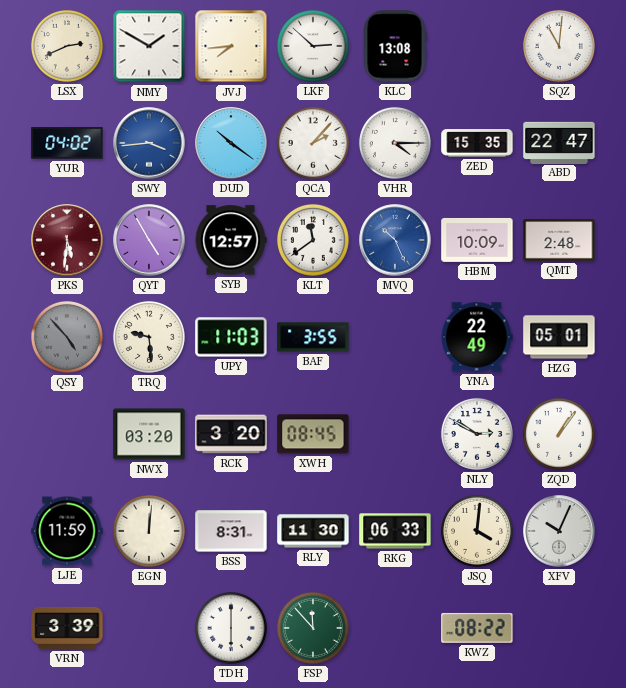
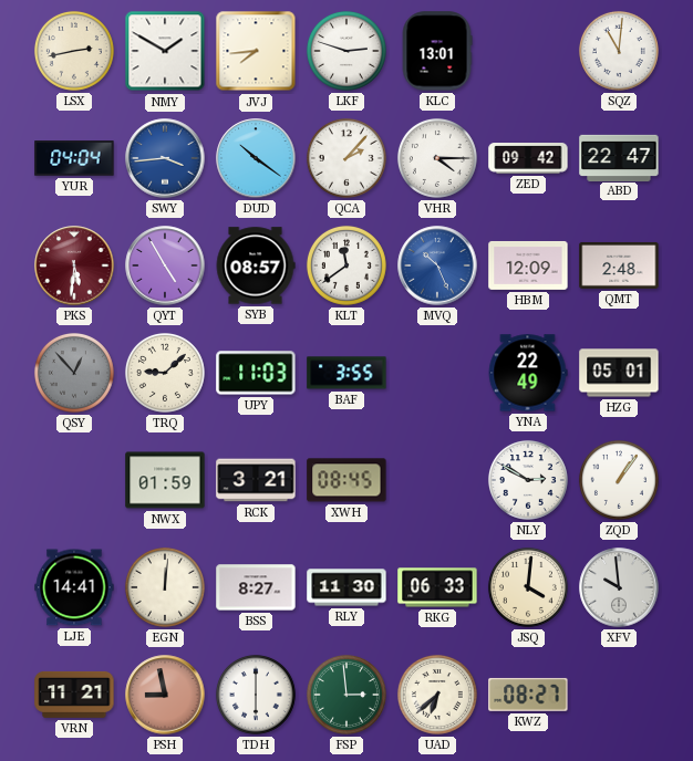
LSX: 2:41 -> 2:43 (74, 51)
LKF: 2:52 -> 2:48 (346, 51)
KLC: 13:08 -> 13:01 (437, 51)
YUR: 04:02 -> 04:04 (74, 158)
ZED: 15:35 -> 09:42 (528, 158)
SYB: 12:57 -> 08:57 (256, 265)
HBM: 10:09 -> 12:09 (528, 265)
QSY: 4:53 -> 12:53 (74, 373)
TRQ: 9:29 -> 9:08 (165, 373)
NWX: 03:20 -> 01:59 (165, 480)
RCK: 3:20 -> 3:21 (256, 480)
LJE: 11:59 -> 14:41 (74, 587)
BSS: 8:31 -> 8:27 (256, 587)
XFV: 10:04 -> 9:59 (619, 587)
VRN: 3:39 -> 11:21 (74, 695)
PSH: none -> 8:58 (165, 695)
FSP: 11:53 -> 2:59 (346, 695)
UAD: none -> 6:38 (437, 695)
KWZ: 08:22 -> 08:27 (528, 695)
